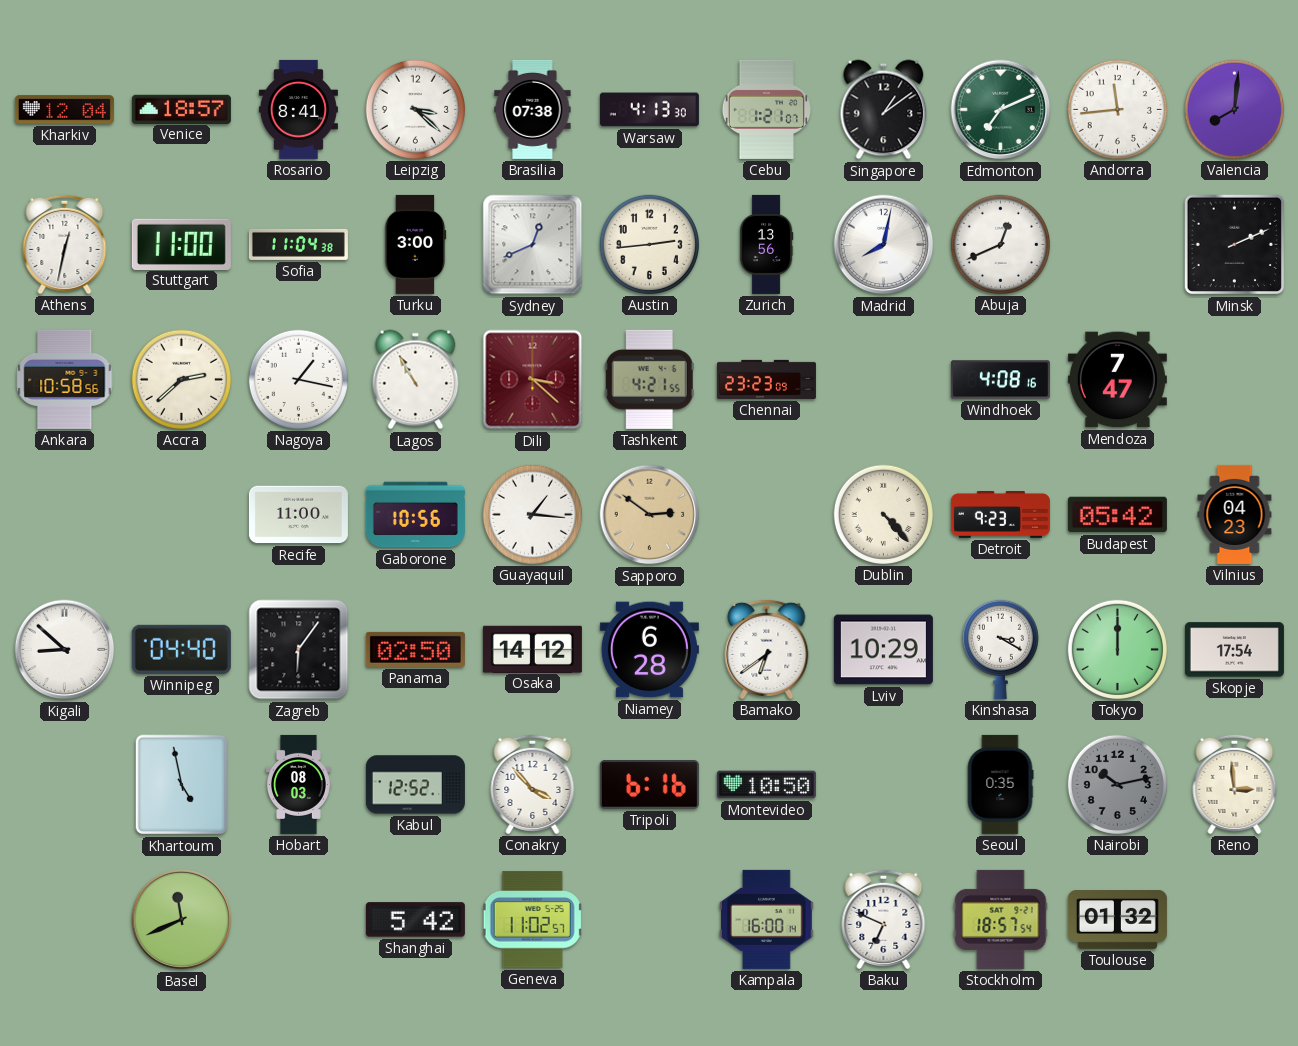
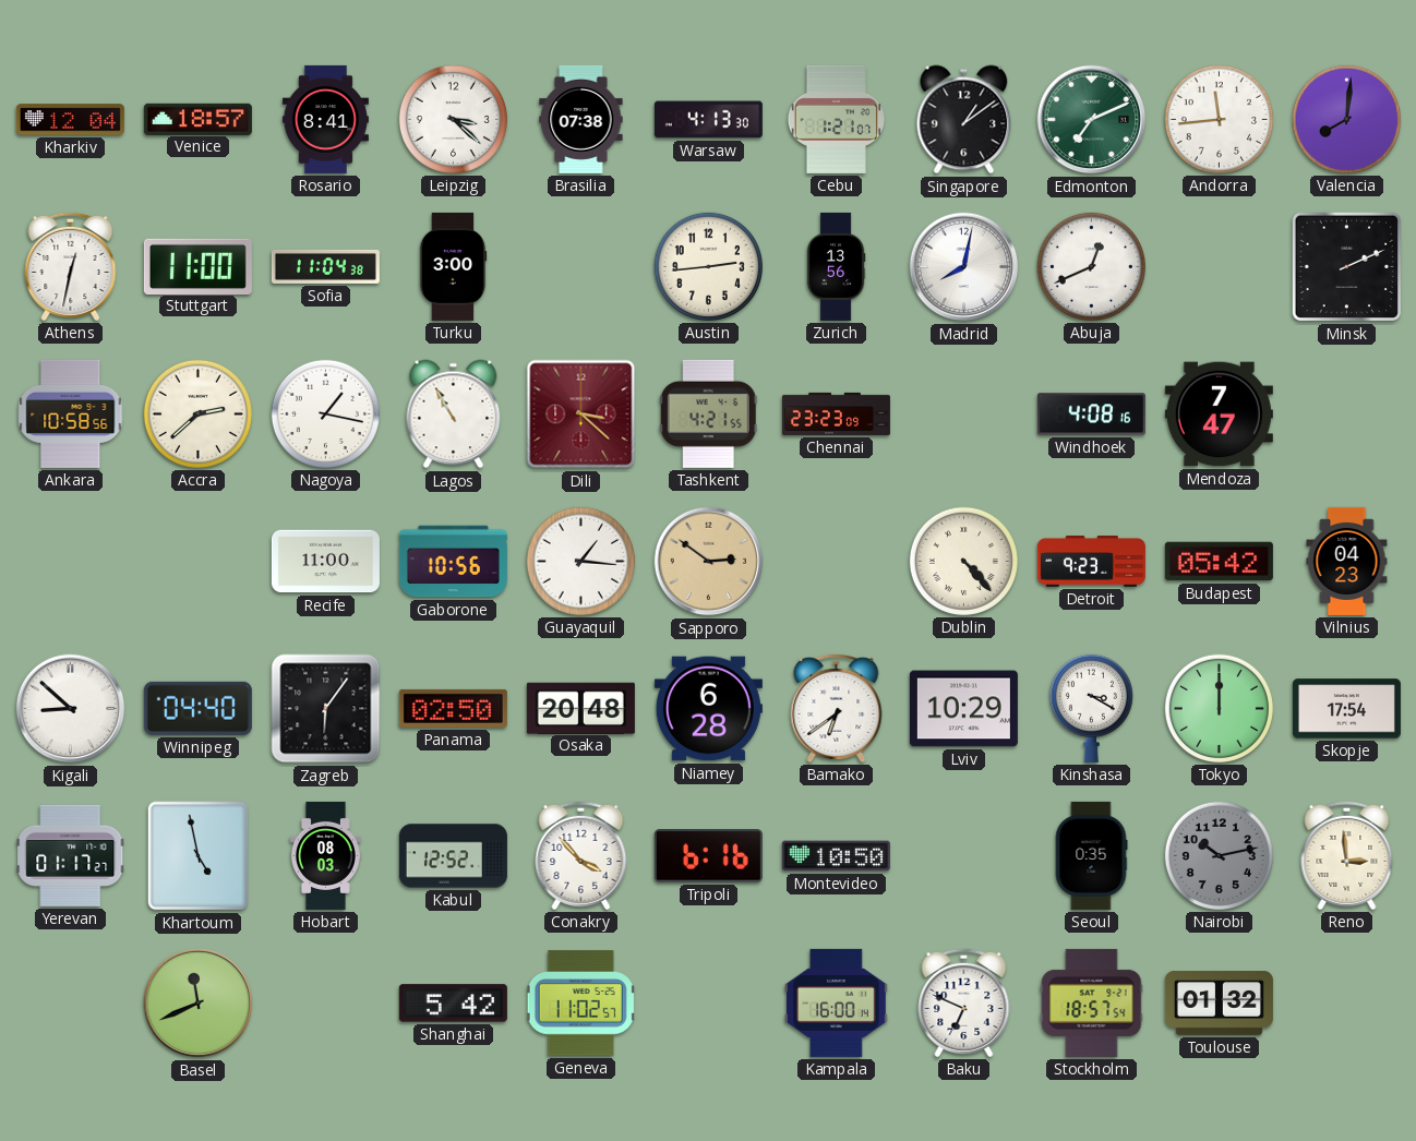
Sydney: 12:41 -> none (533, 245)
Osaka: 14:12 -> 20:48 (580, 708)
Yerevan: none -> 01:17 (71, 855)
